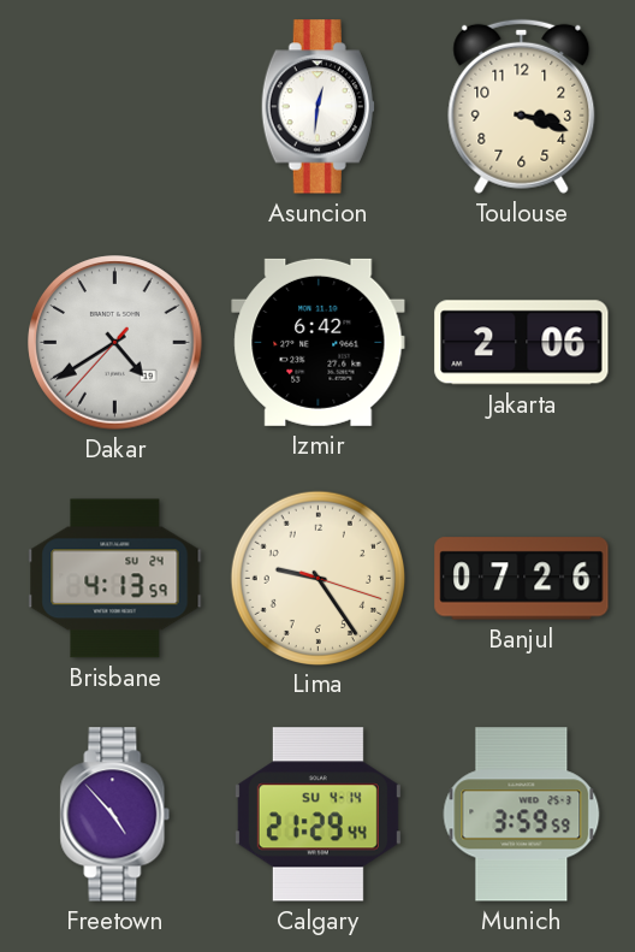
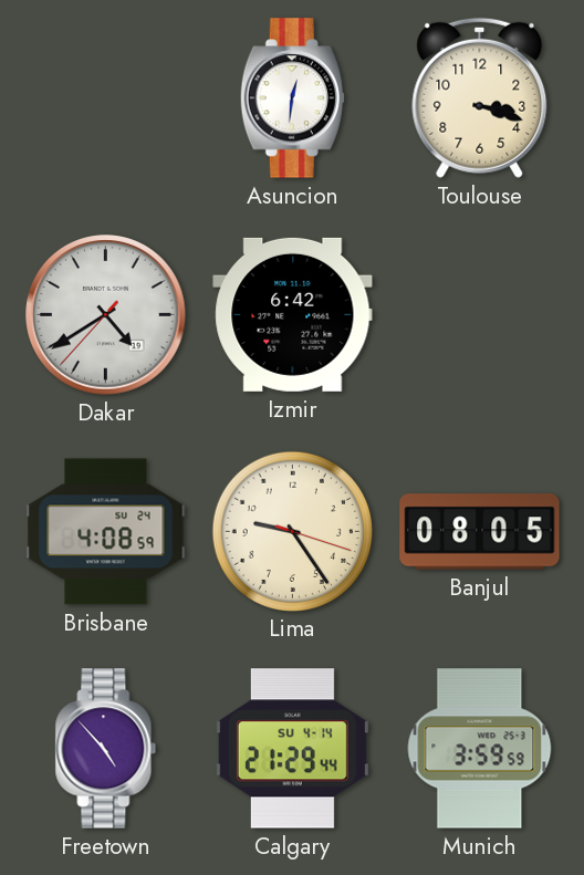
Jakarta: 2:06 -> none (522, 343)
Brisbane: 4:13 -> 4:08 (106, 532)
Banjul: 07:26 -> 08:05 (480, 532)
